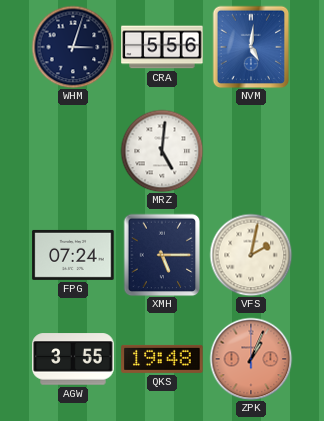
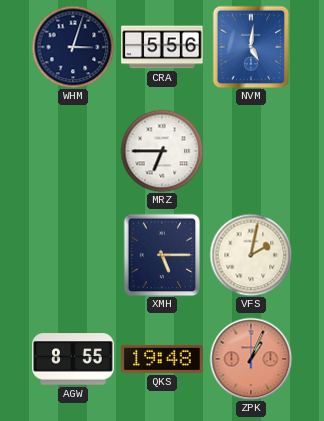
MRZ: 5:01 -> 6:45 (162, 151)
FPG: 07:24 -> none (73, 255)
AGW: 3:55 -> 8:55 (73, 359)
